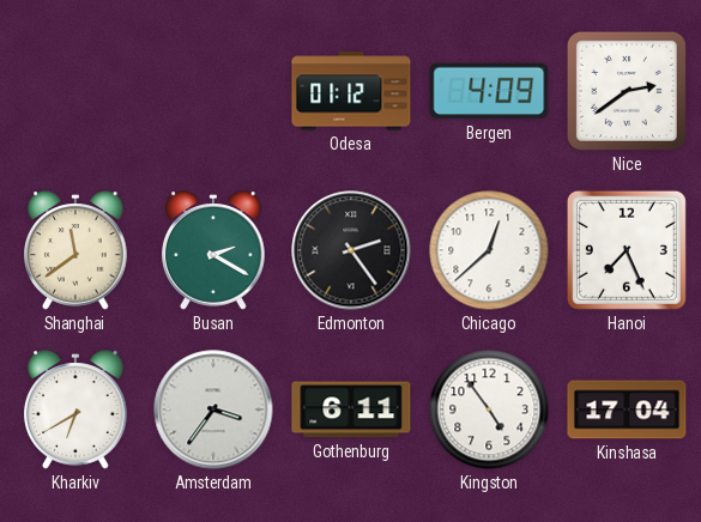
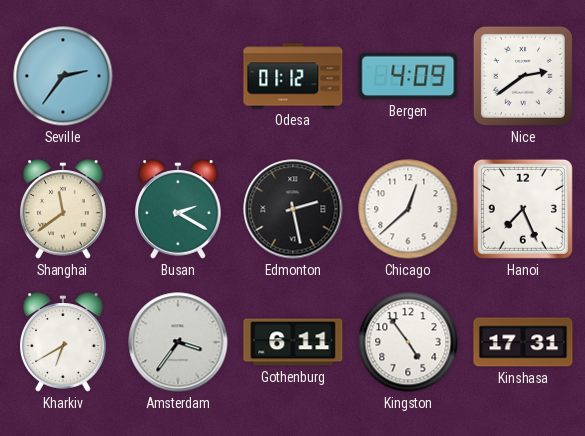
Seville: none -> 2:36 (63, 76)
Edmonton: 2:24 -> 2:28 (293, 209)
Kinshasa: 17:04 -> 17:31 (523, 342)
